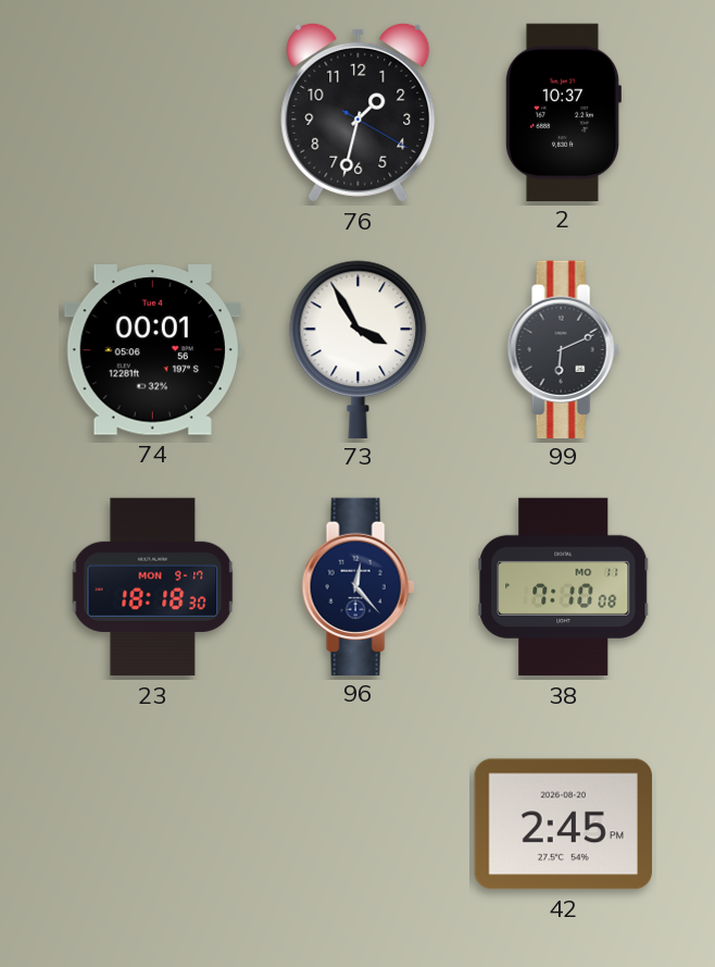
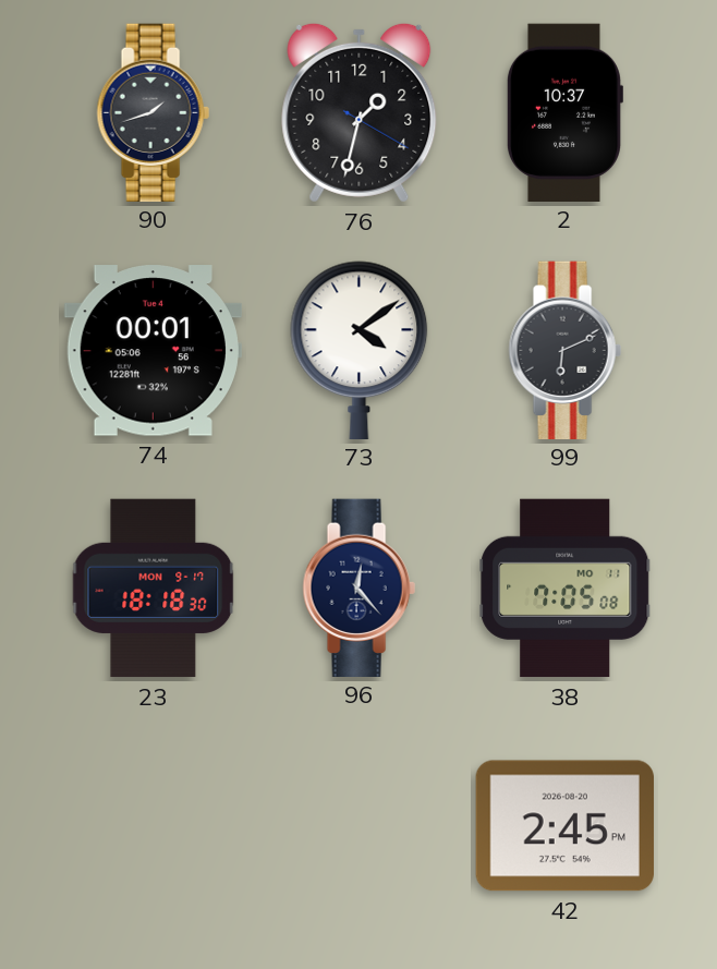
90: none -> 1:42 (153, 112)
73: 3:55 -> 4:09 (360, 350)
38: 7:10 -> 7:05 (566, 589)
